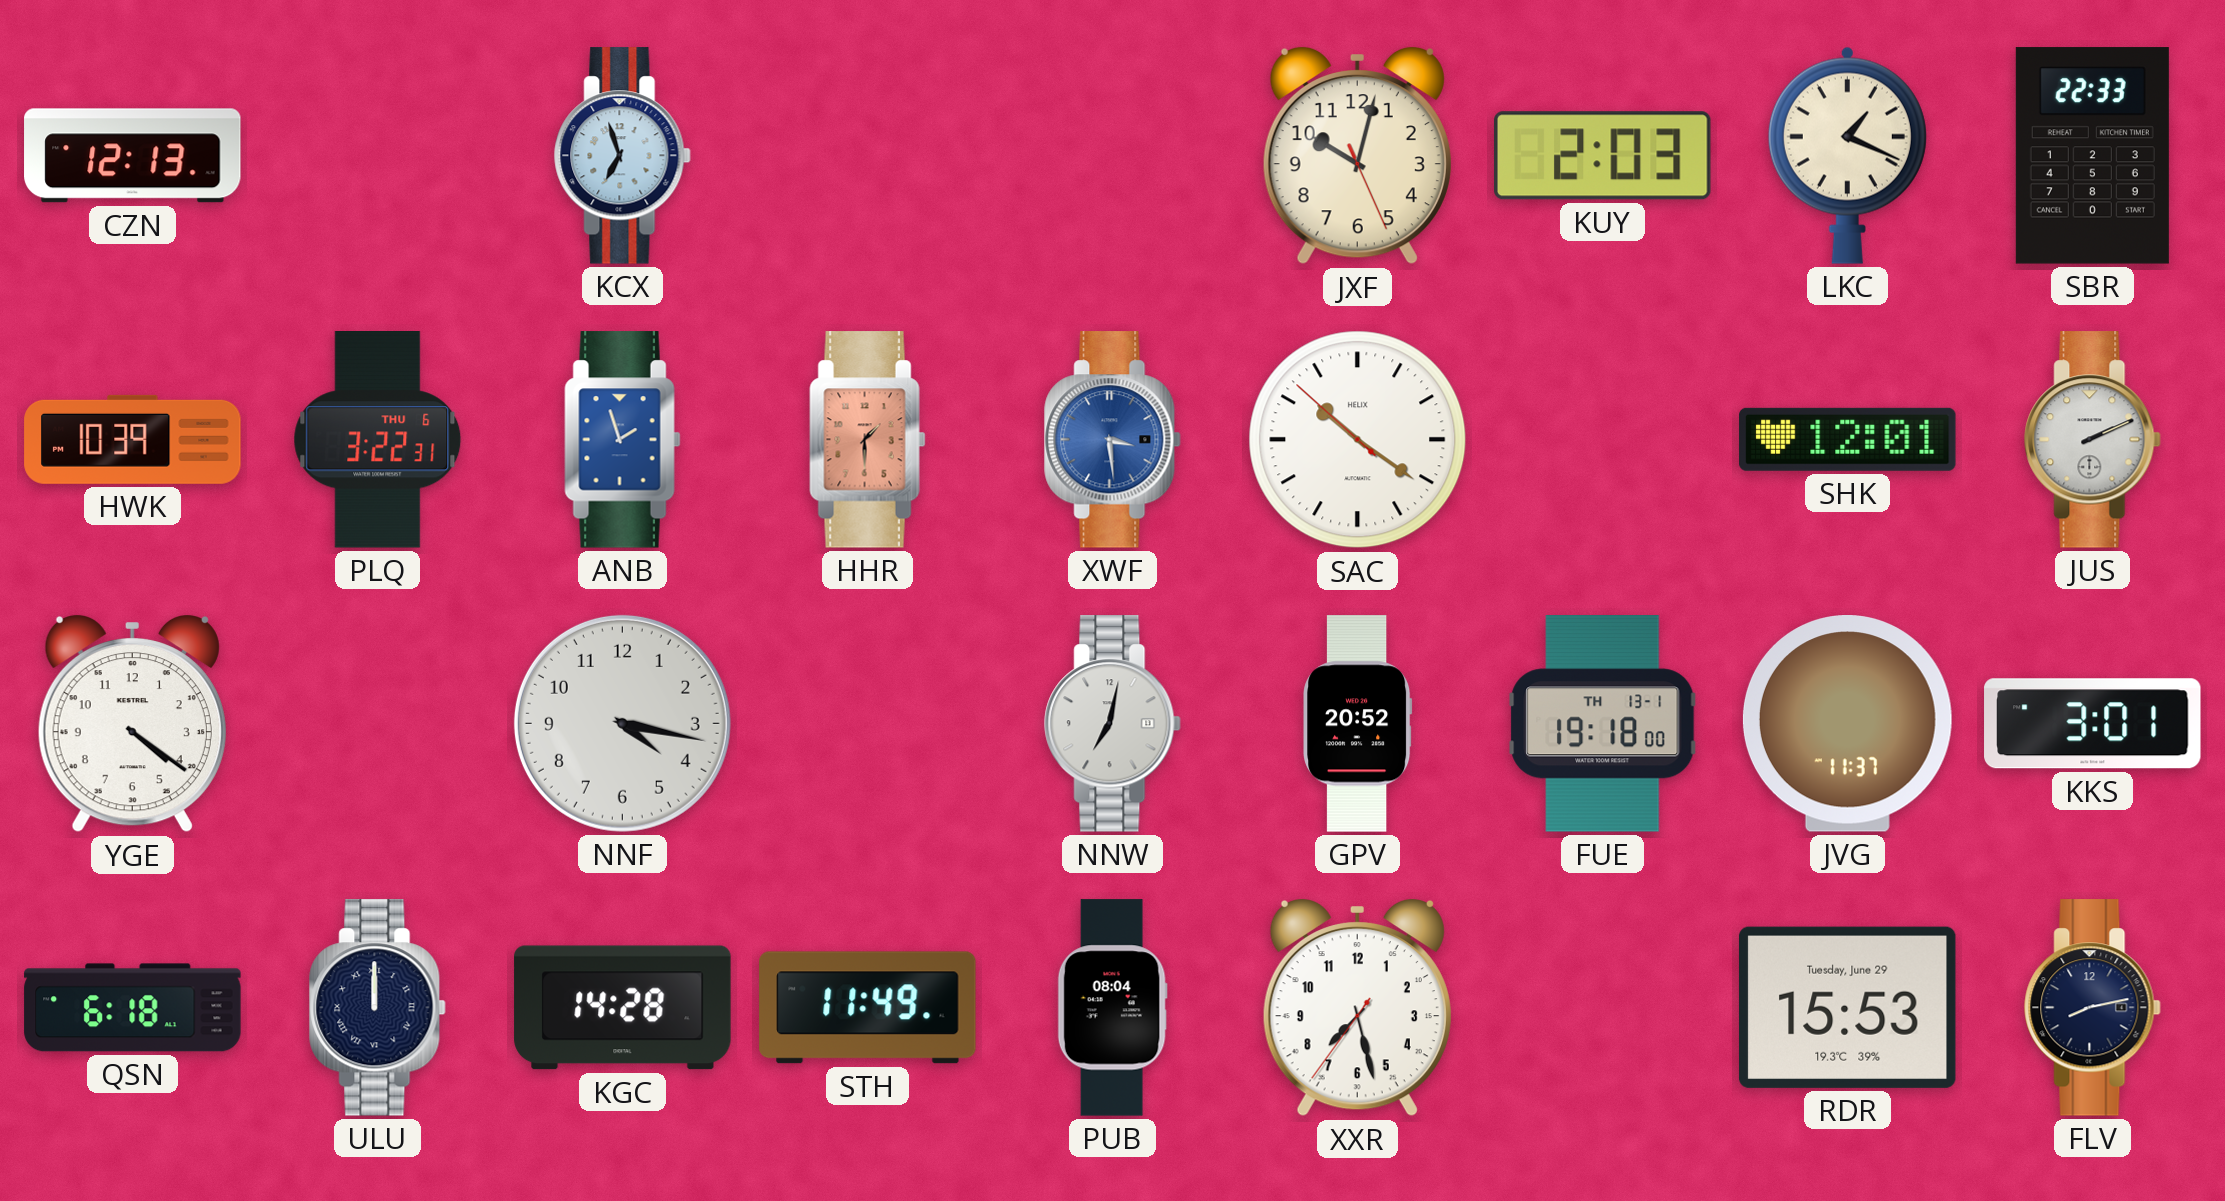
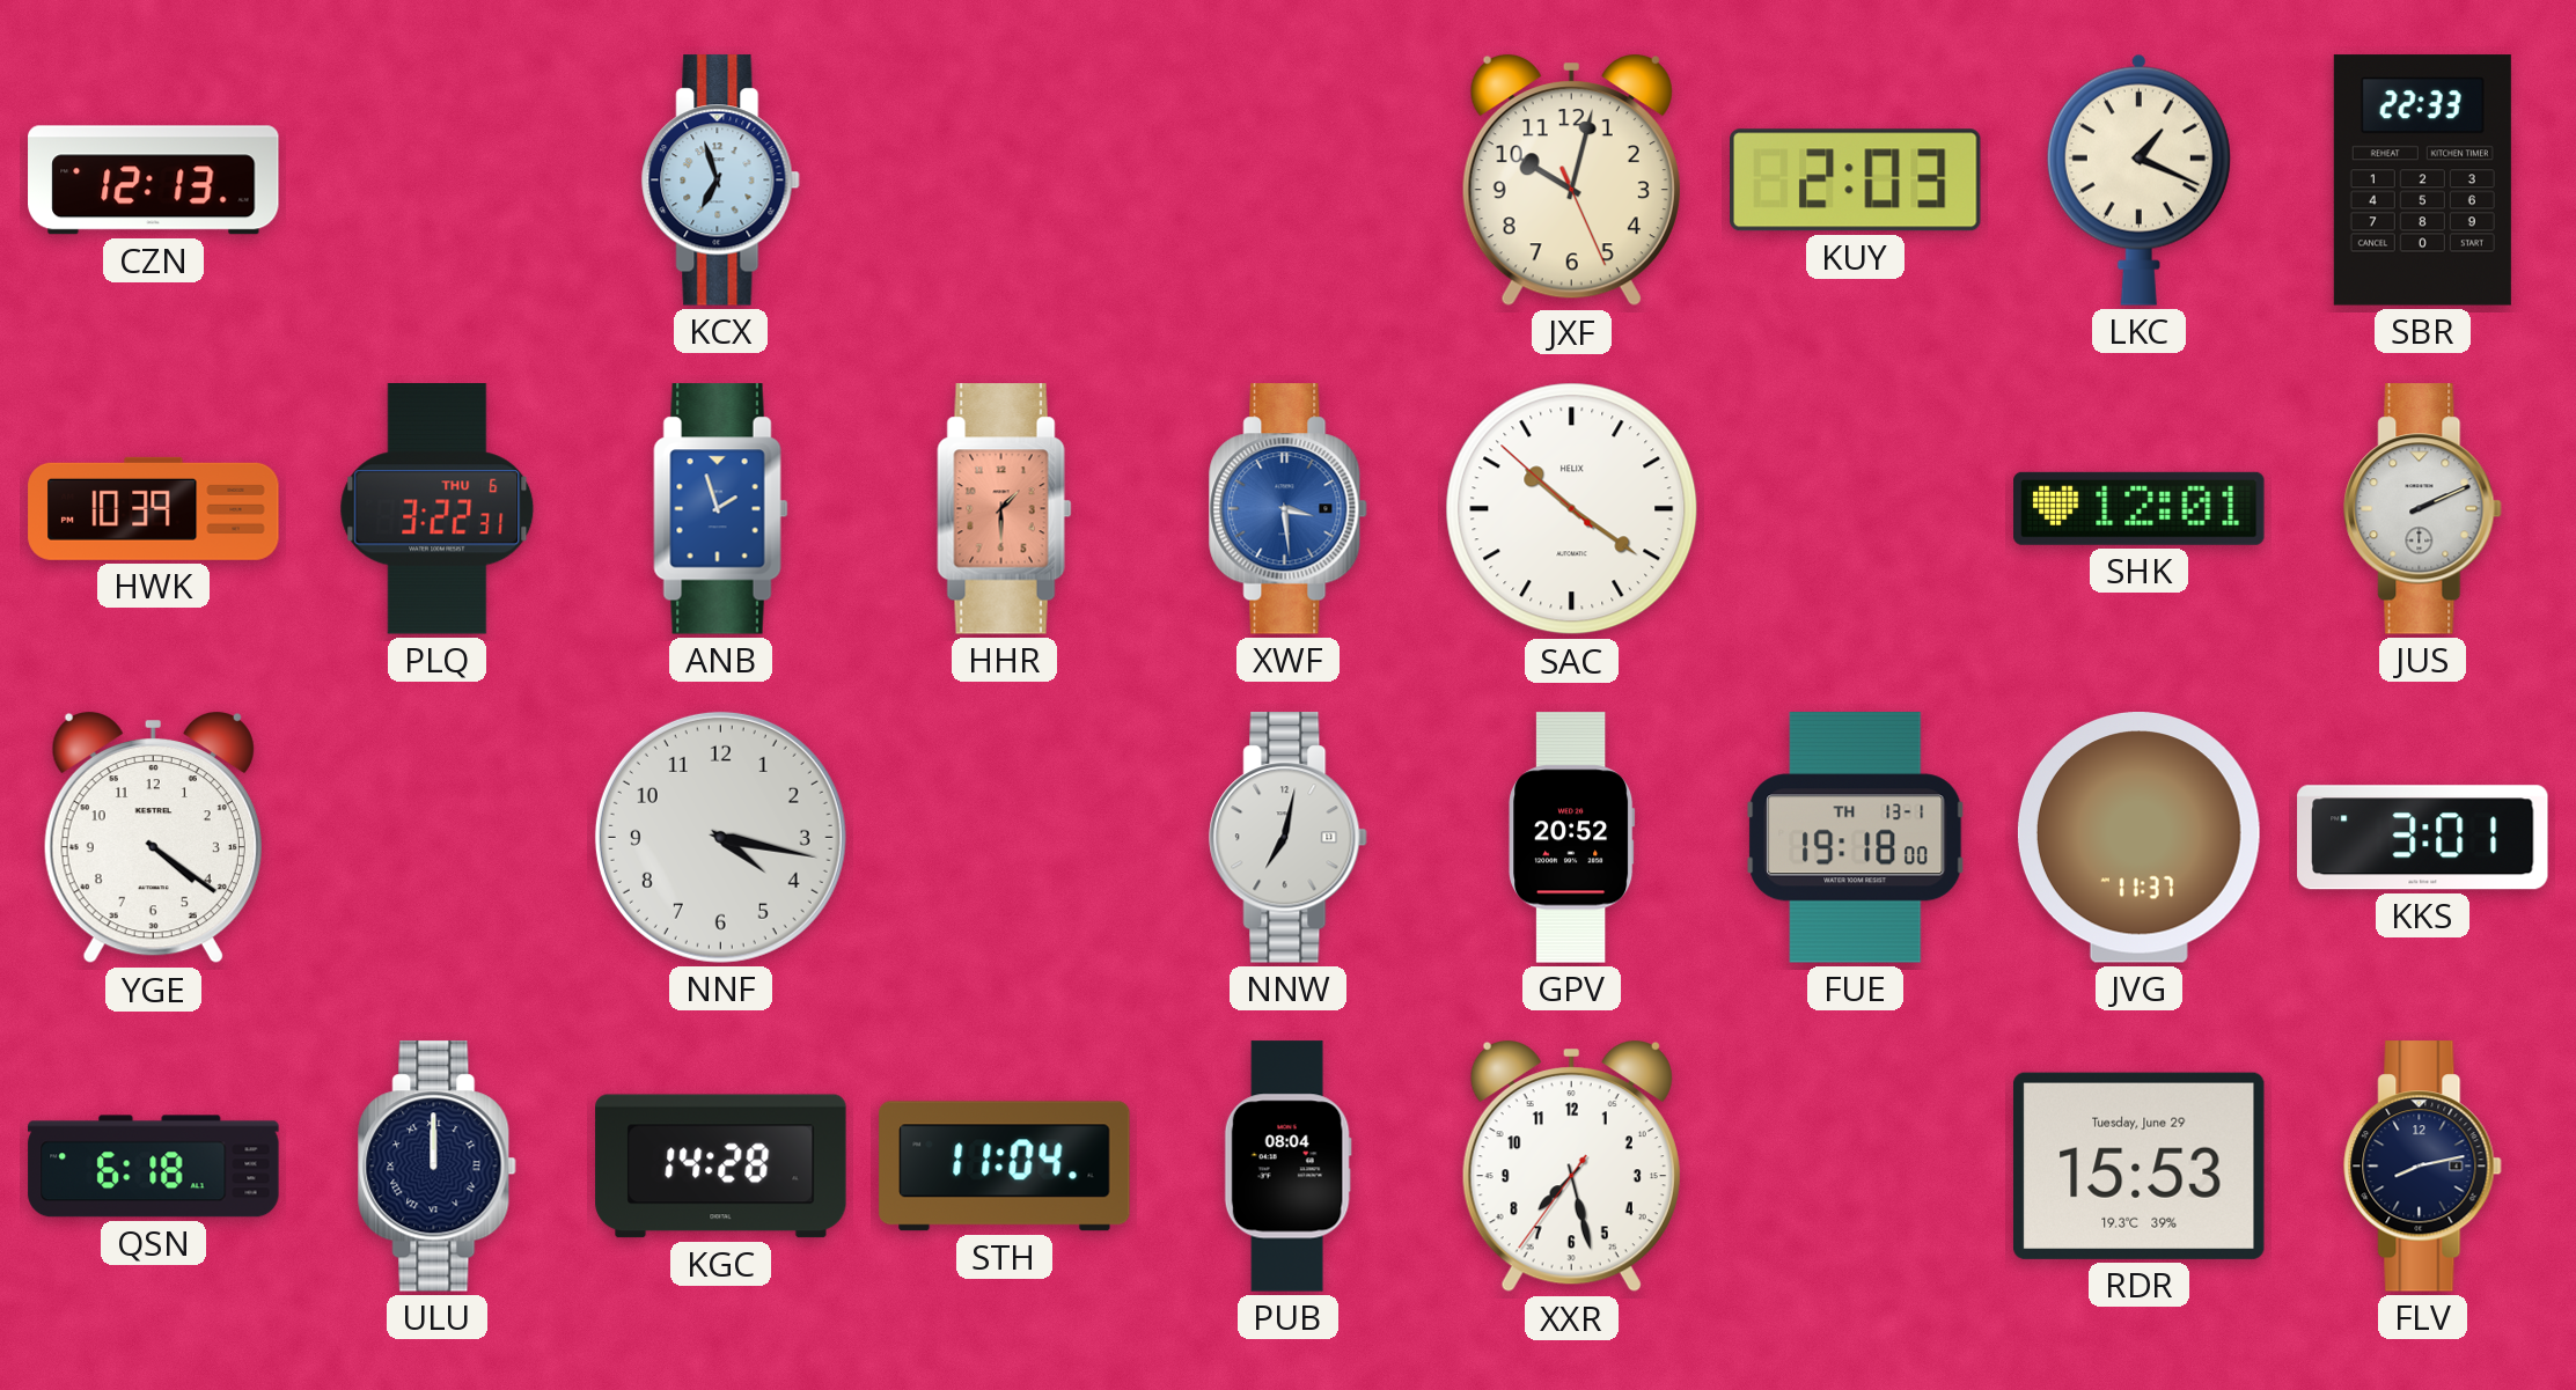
STH: 11:49 -> 11:04 (1005, 1167)
